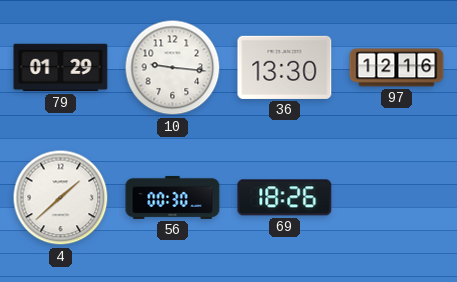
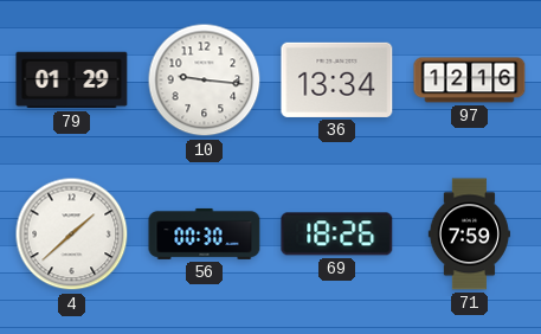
36: 13:30 -> 13:34 (337, 79)
71: none -> 7:59 (469, 235)
